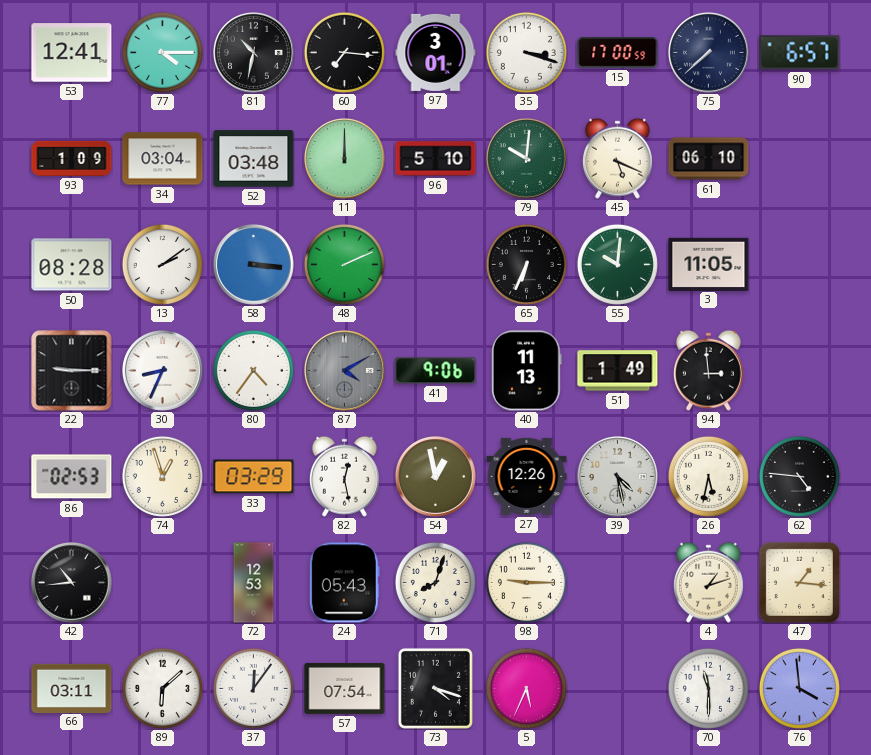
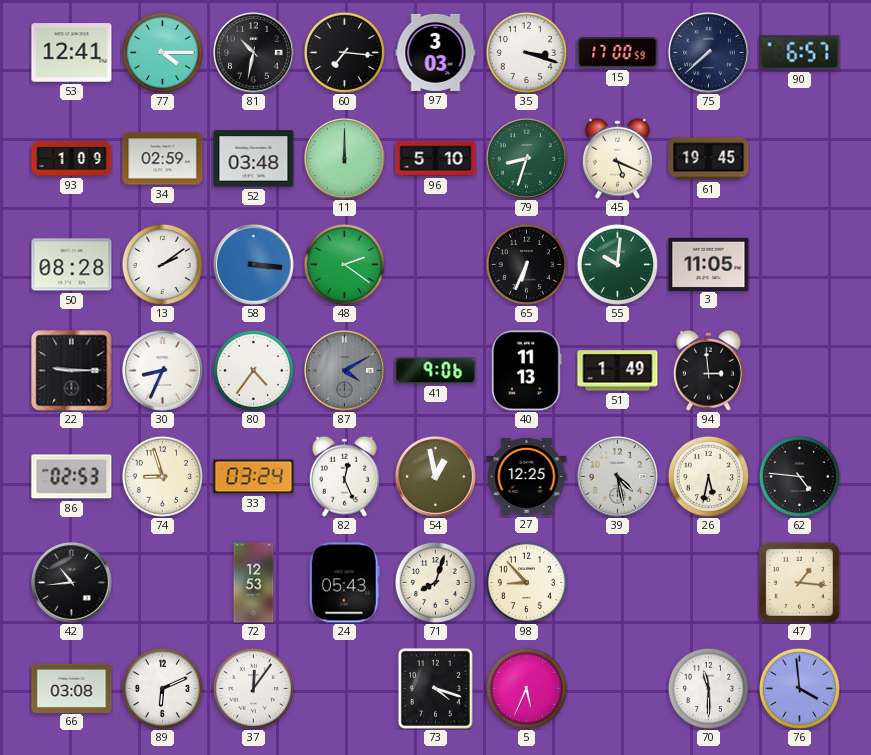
97: 3:01 -> 3:03 (436, 52)
34: 03:04 -> 02:59 (163, 159)
79: 10:01 -> 8:33 (527, 159)
61: 06:10 -> 19:45 (709, 159)
48: 2:11 -> 2:21 (344, 264)
74: 12:57 -> 8:57 (162, 476)
33: 03:29 -> 03:24 (254, 477)
82: 12:28 -> 12:26 (344, 476)
27: 12:26 -> 12:25 (527, 476)
98: 9:15 -> 8:53 (526, 582)
4: 1:12 -> none (708, 582)
66: 03:11 -> 03:08 (72, 688)
89: 6:08 -> 6:11 (162, 688)
57: 07:54 -> none (345, 688)
